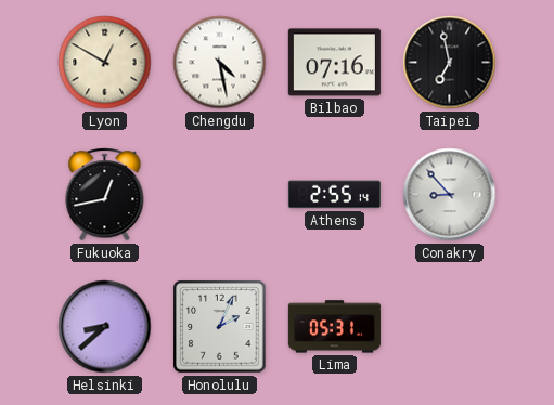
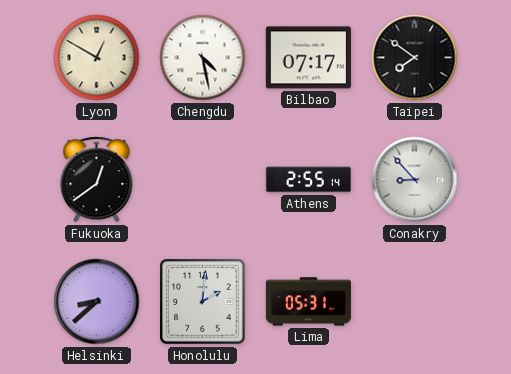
Bilbao: 07:16 -> 07:17 (308, 58)
Taipei: 6:58 -> 7:51 (415, 58)
Fukuoka: 12:43 -> 12:39 (97, 180)
Honolulu: 2:04 -> 2:01 (203, 302)
